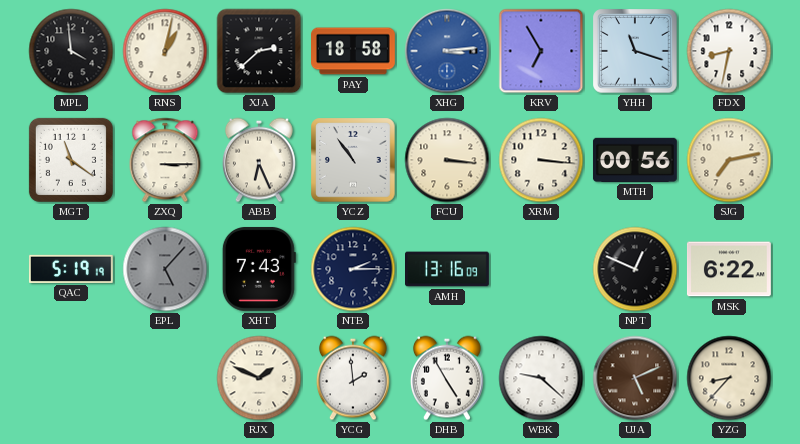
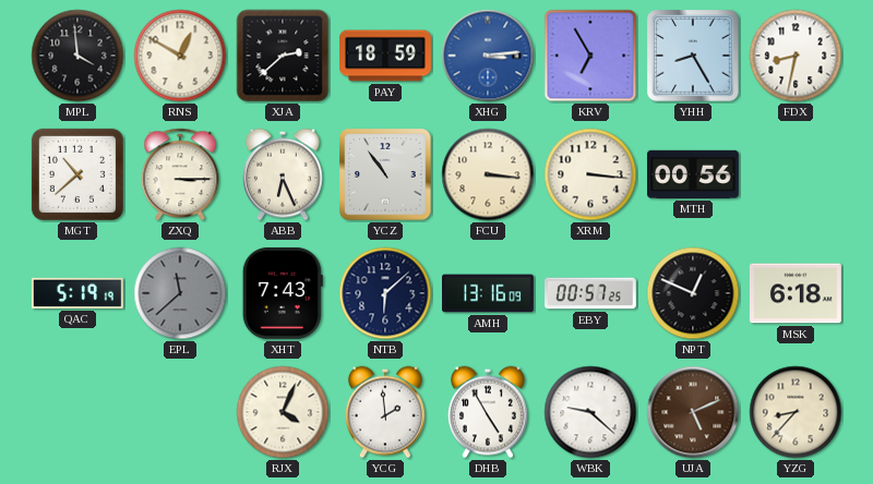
RNS: 1:02 -> 12:50 (180, 56)
PAY: 18:58 -> 18:59 (386, 56)
YHH: 11:18 -> 8:25 (693, 56)
MGT: 11:21 -> 10:38 (77, 174)
SJG: 7:13 -> none (729, 160)
EPL: 5:07 -> 11:38 (180, 293)
NTB: 2:15 -> 6:08 (385, 293)
EBY: none -> 00:57 (591, 293)
MSK: 6:22 -> 6:18 (796, 293)
RJX: 1:49 -> 4:04 (283, 412)
